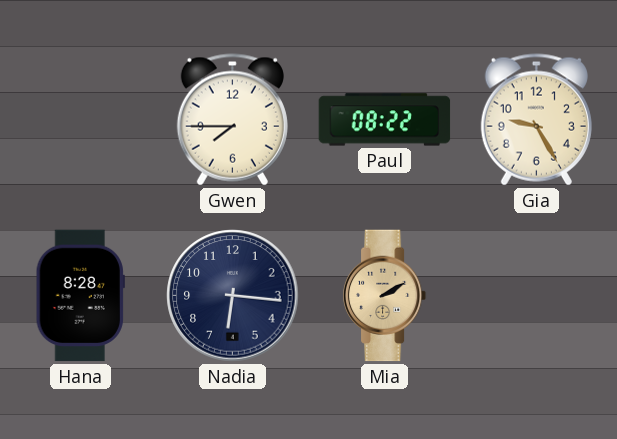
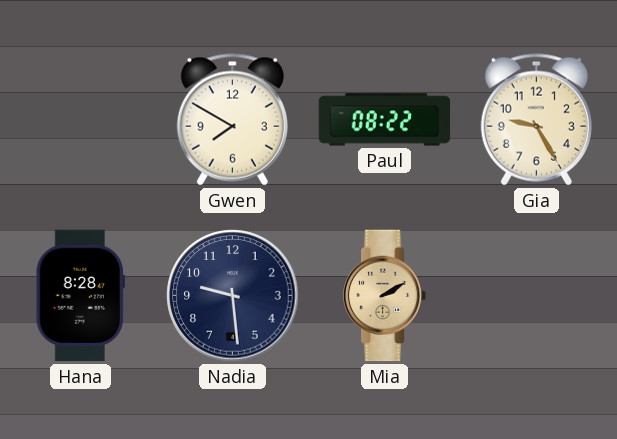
Gwen: 7:45 -> 7:50 (232, 120)
Nadia: 6:16 -> 9:29 (233, 296)
